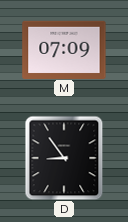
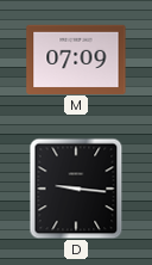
D: 8:54 -> 9:16 (76, 189)
